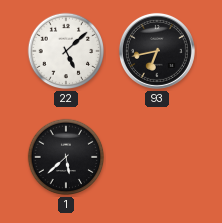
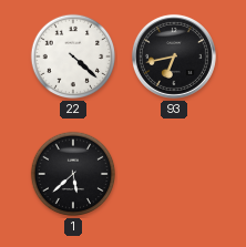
22: 5:08 -> 4:22 (73, 56)
